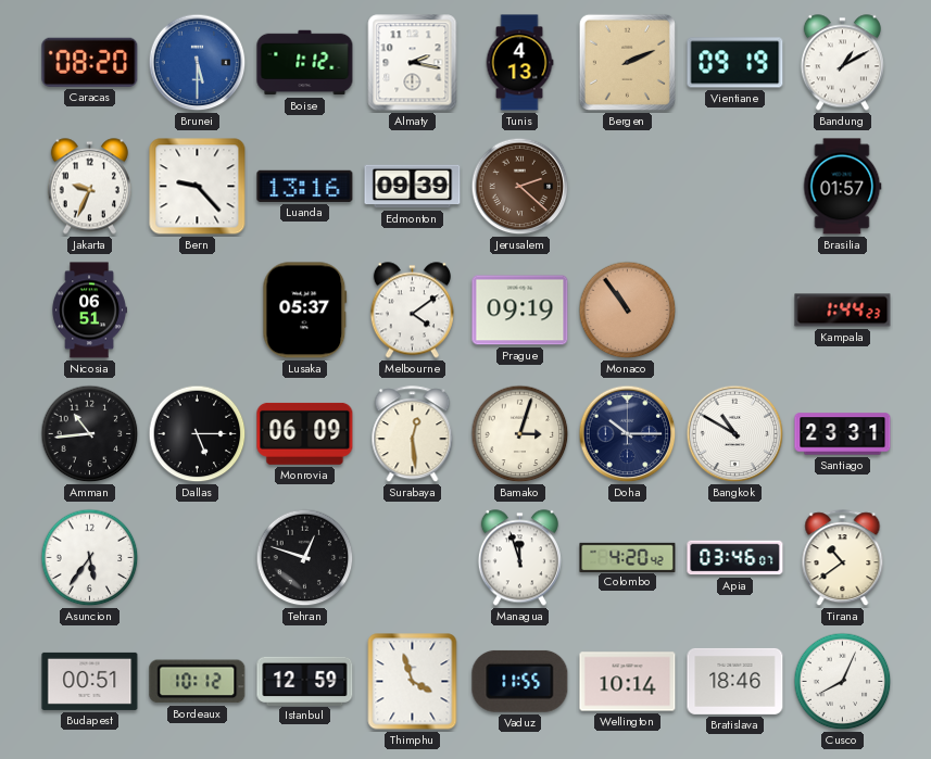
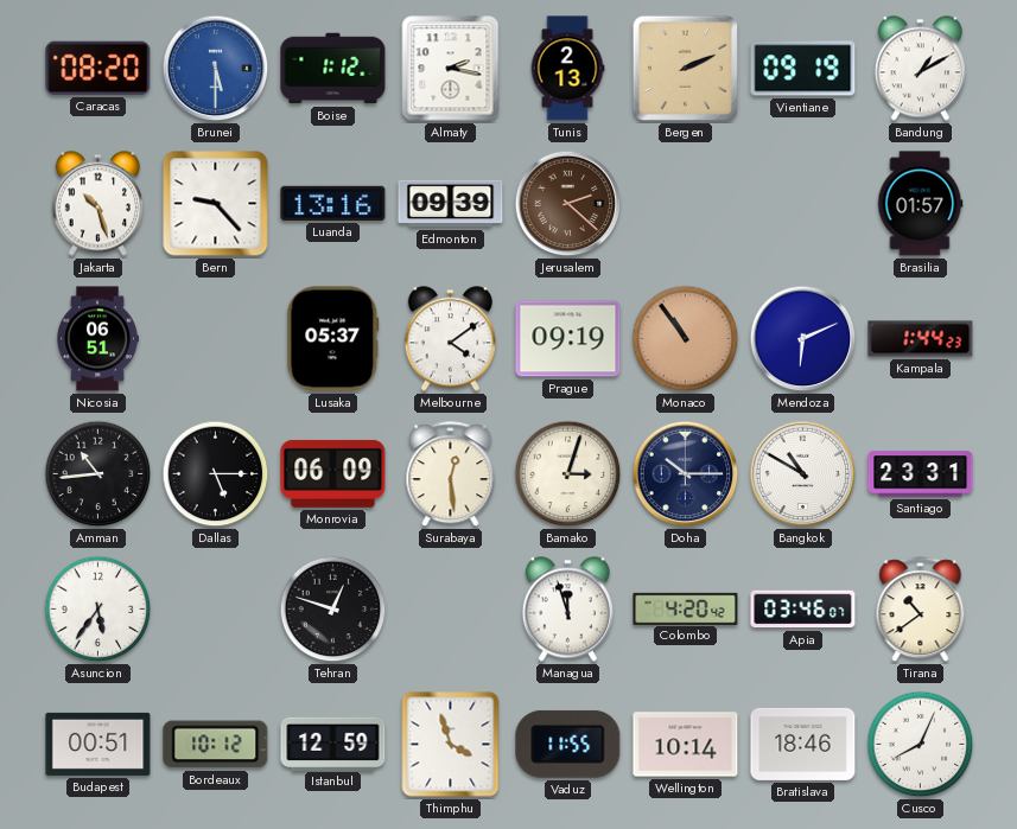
Tunis: 4:13 -> 2:13 (567, 69)
Jakarta: 9:34 -> 10:27 (97, 204)
Mendoza: none -> 6:11 (803, 339)
